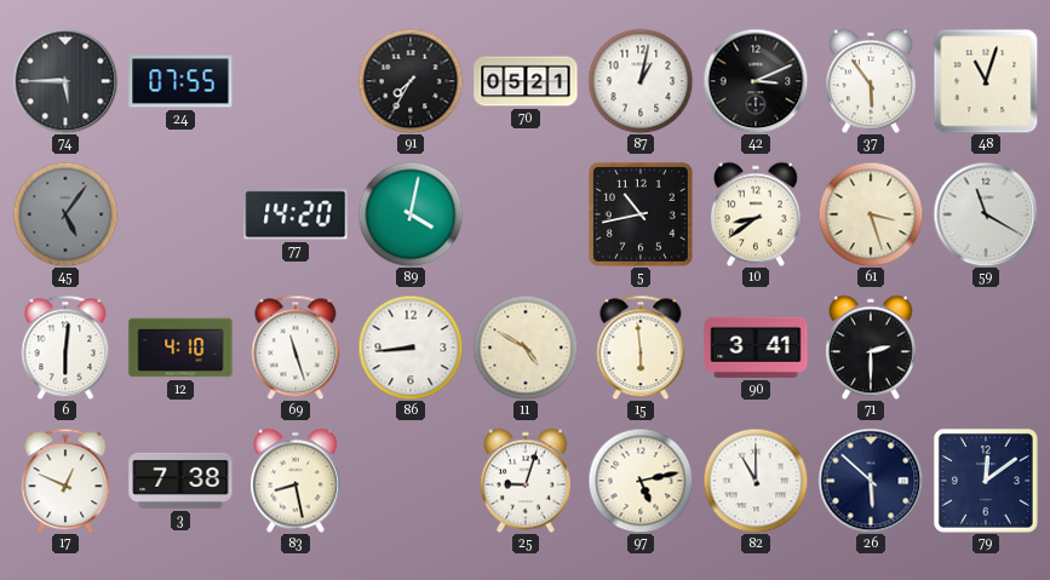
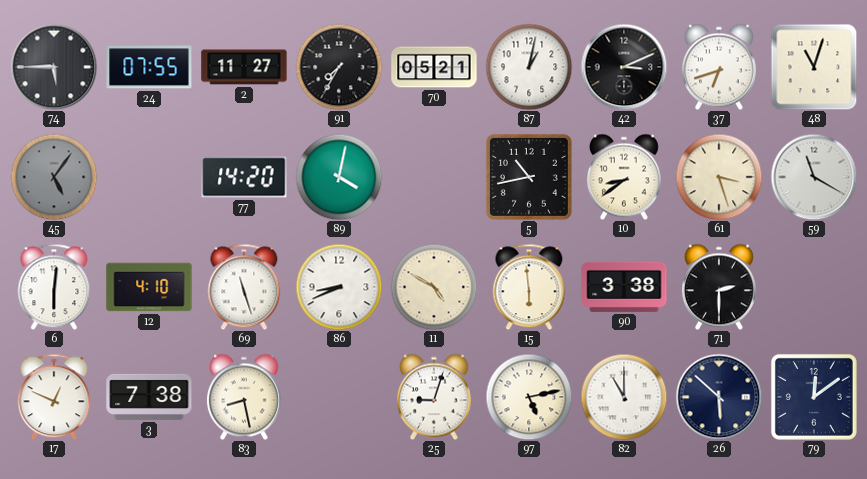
2: none -> 11:27 (244, 67)
37: 5:54 -> 6:42 (719, 67)
86: 8:44 -> 8:41 (339, 287)
90: 3:41 -> 3:38 (624, 287)
